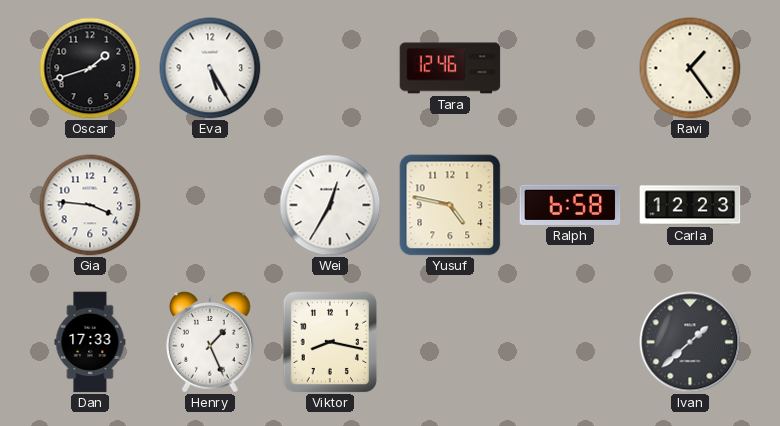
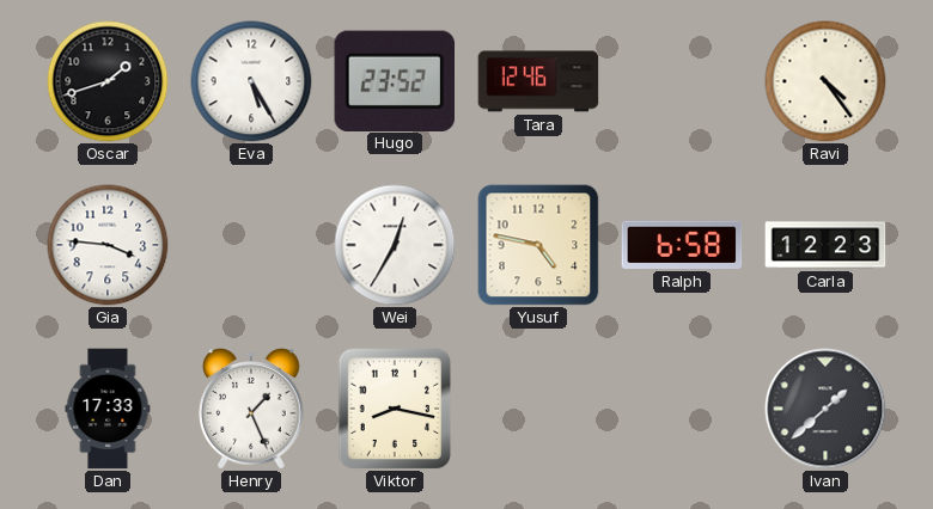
Hugo: none -> 23:52 (394, 80)
Ravi: 1:24 -> 4:24 (825, 81)
